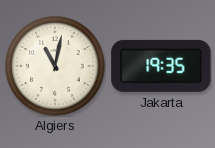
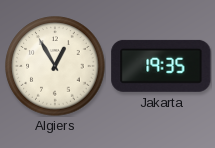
Algiers: 11:02 -> 12:55 (55, 66)
